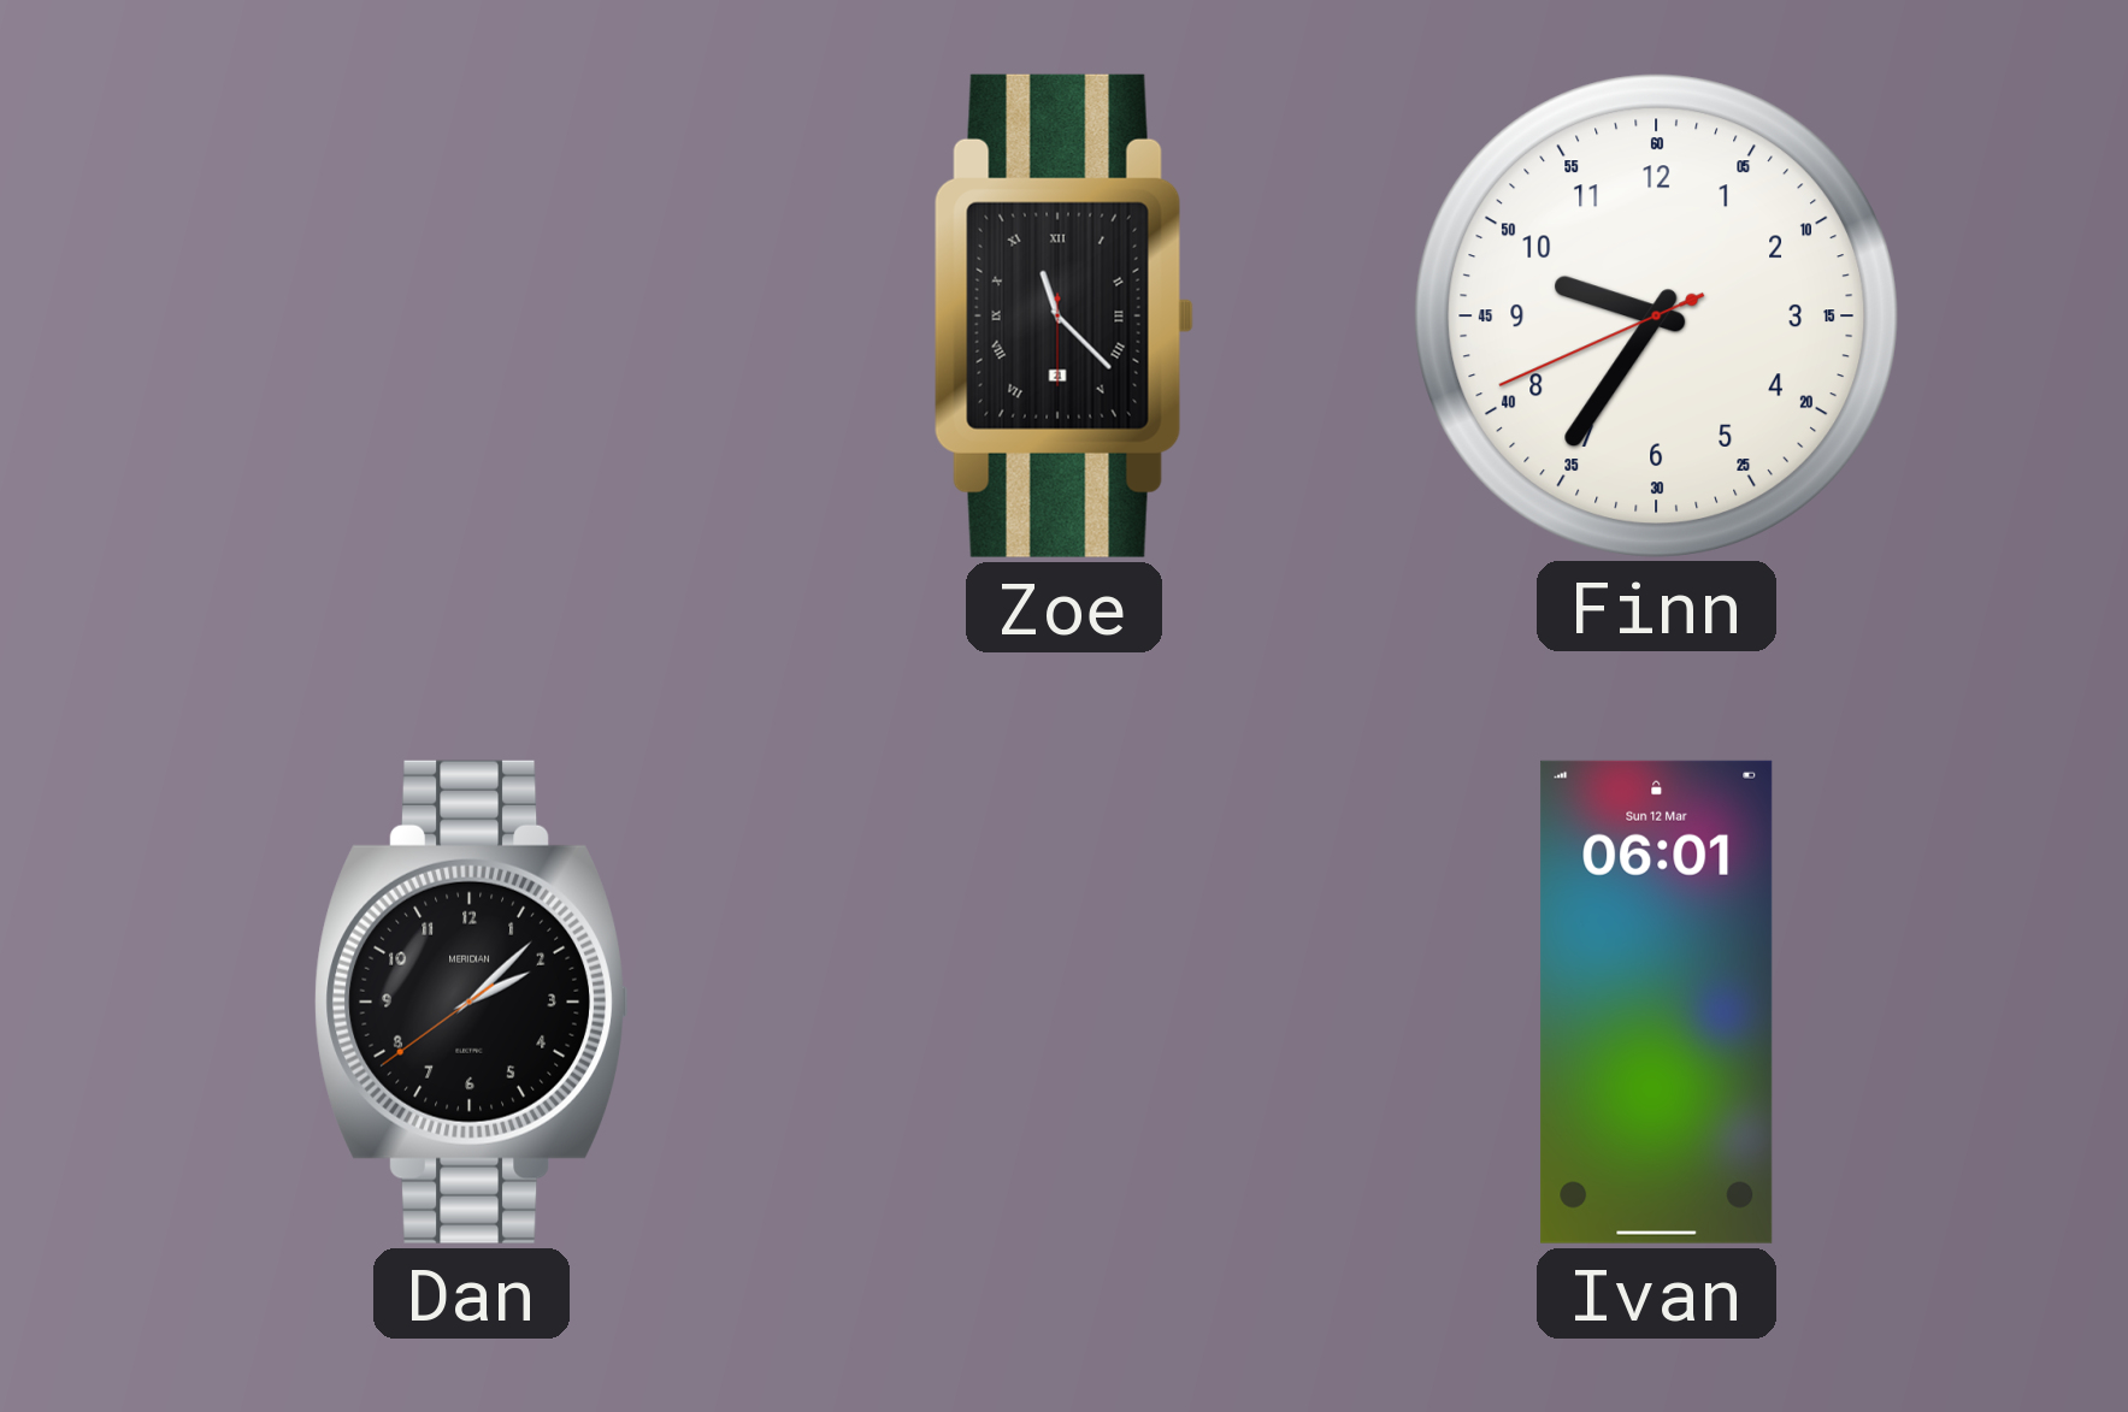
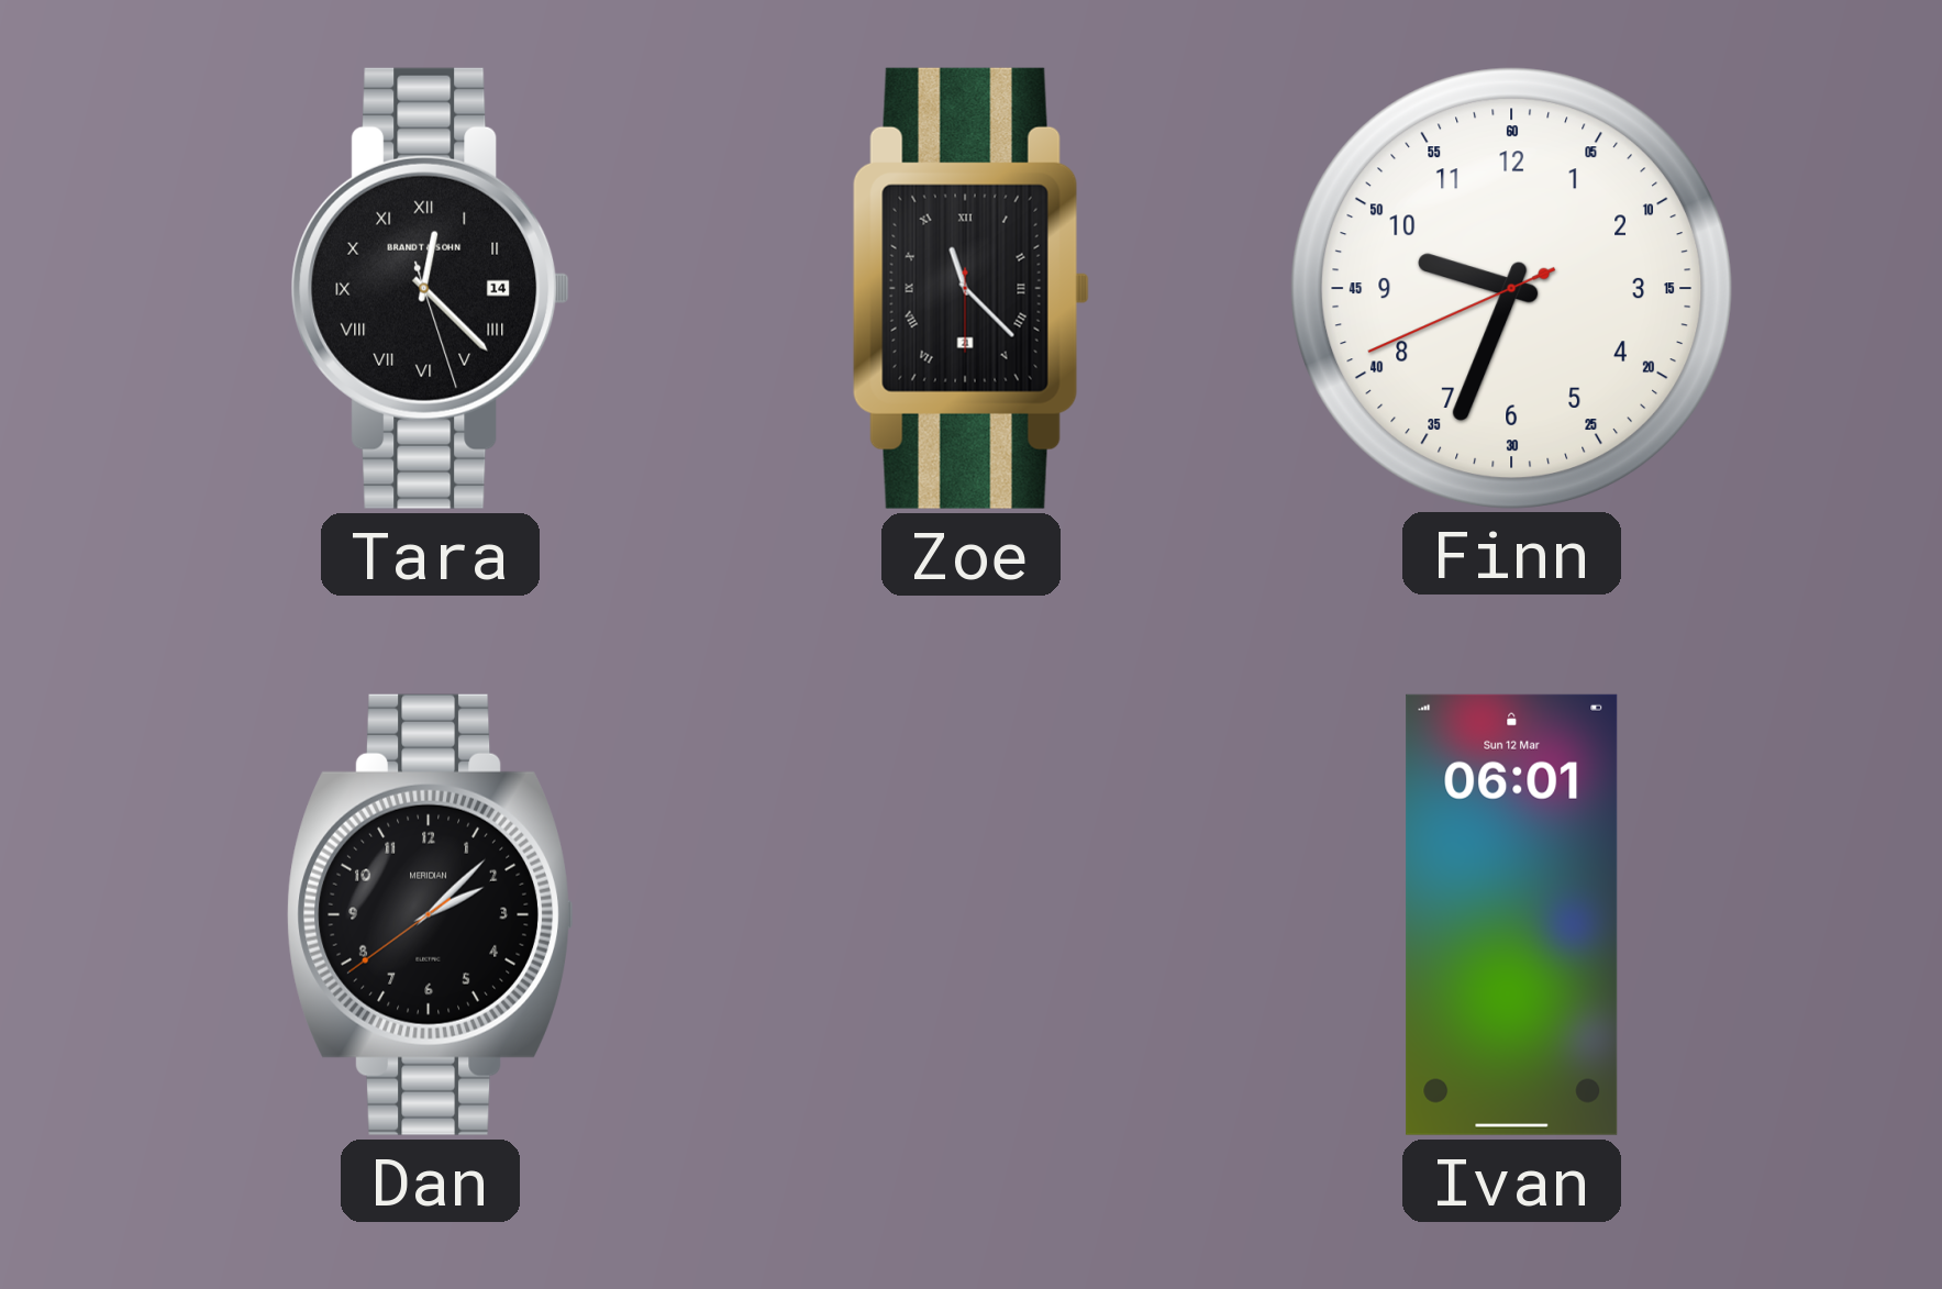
Tara: none -> 12:22 (431, 288)
Finn: 9:35 -> 9:33 (1511, 288)
